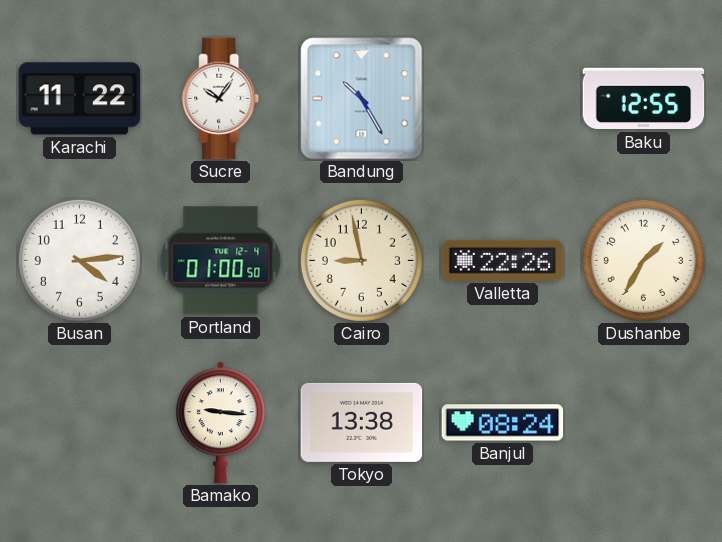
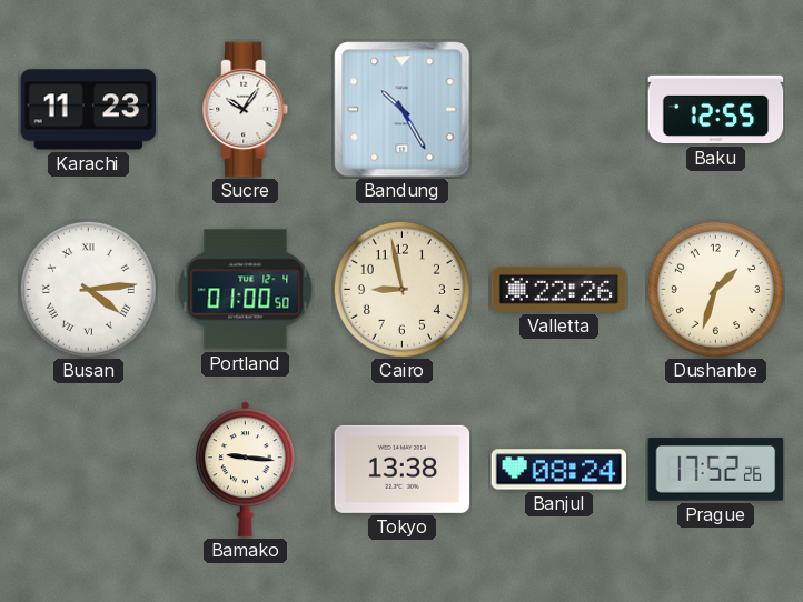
Karachi: 11:22 -> 11:23 (89, 110)
Busan numerals: Arabic -> Roman (88, 289)
Dushanbe: 1:35 -> 1:33 (715, 289)
Prague: none -> 17:52 (716, 470)
